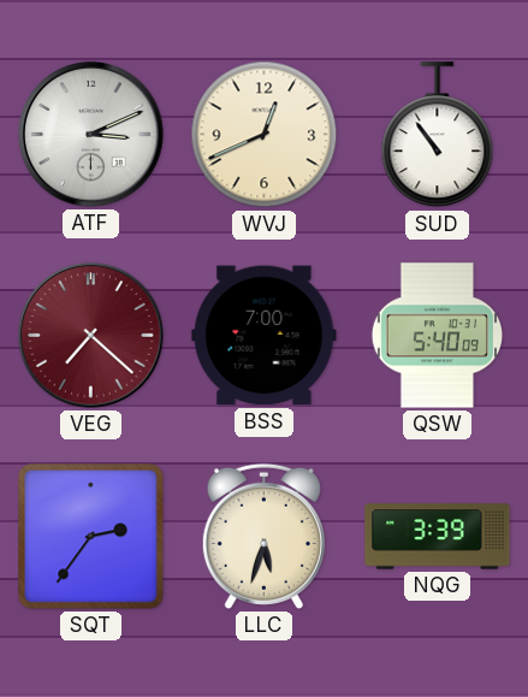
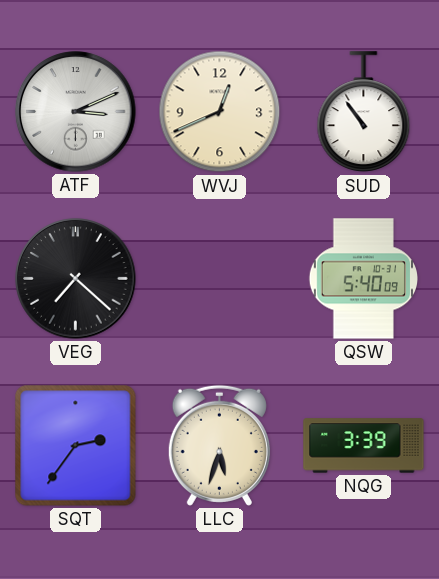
VEG dial: burgundy -> black (76, 279)
BSS: 7:00 -> none (265, 336)
